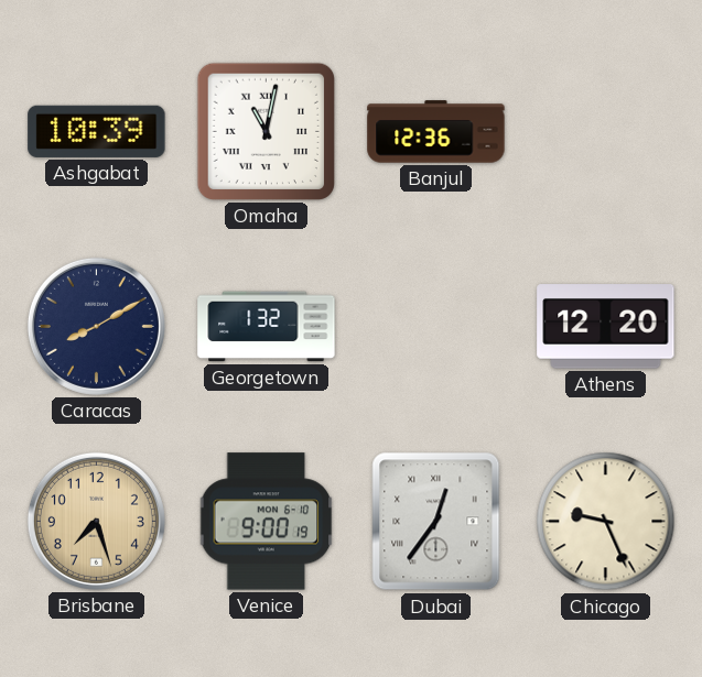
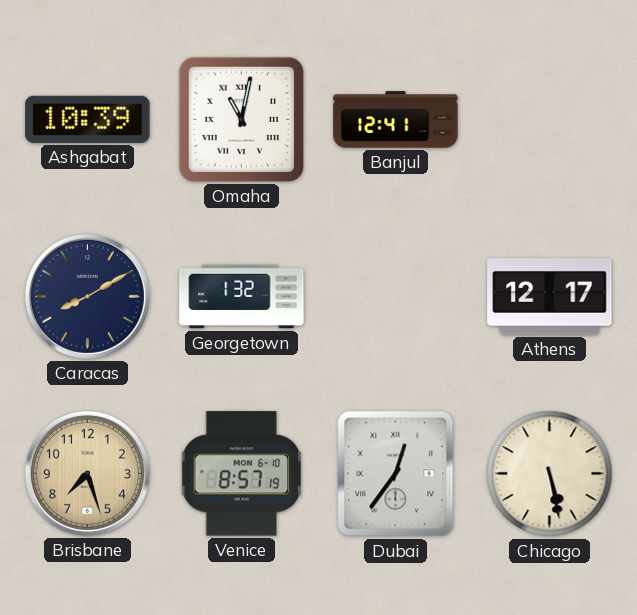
Banjul: 12:36 -> 12:41 (396, 120)
Athens: 12:20 -> 12:17 (550, 297)
Venice: 9:00 -> 8:57 (242, 474)
Chicago: 9:26 -> 5:28 (550, 474)
